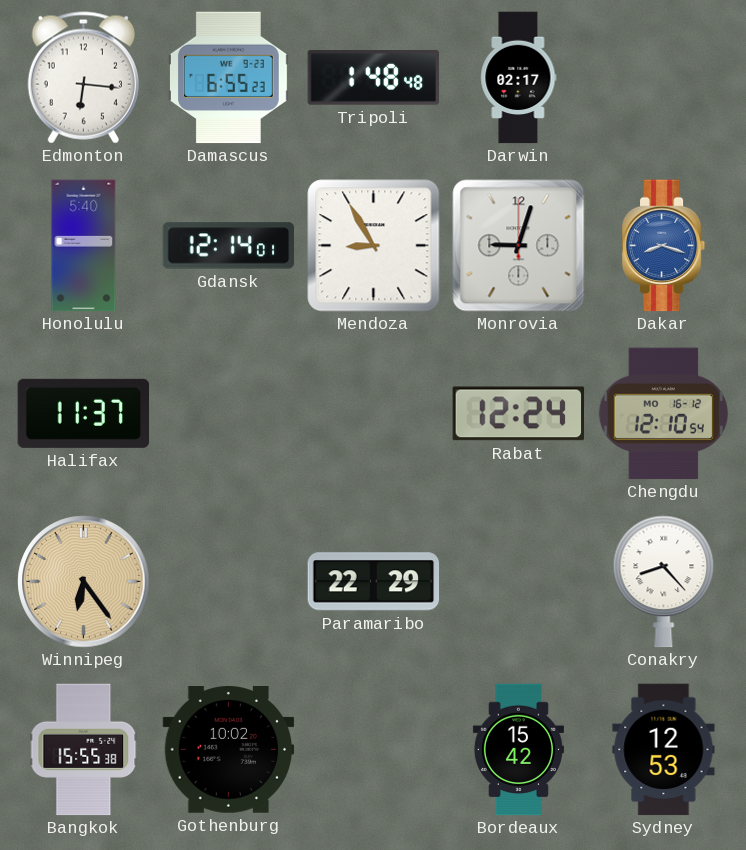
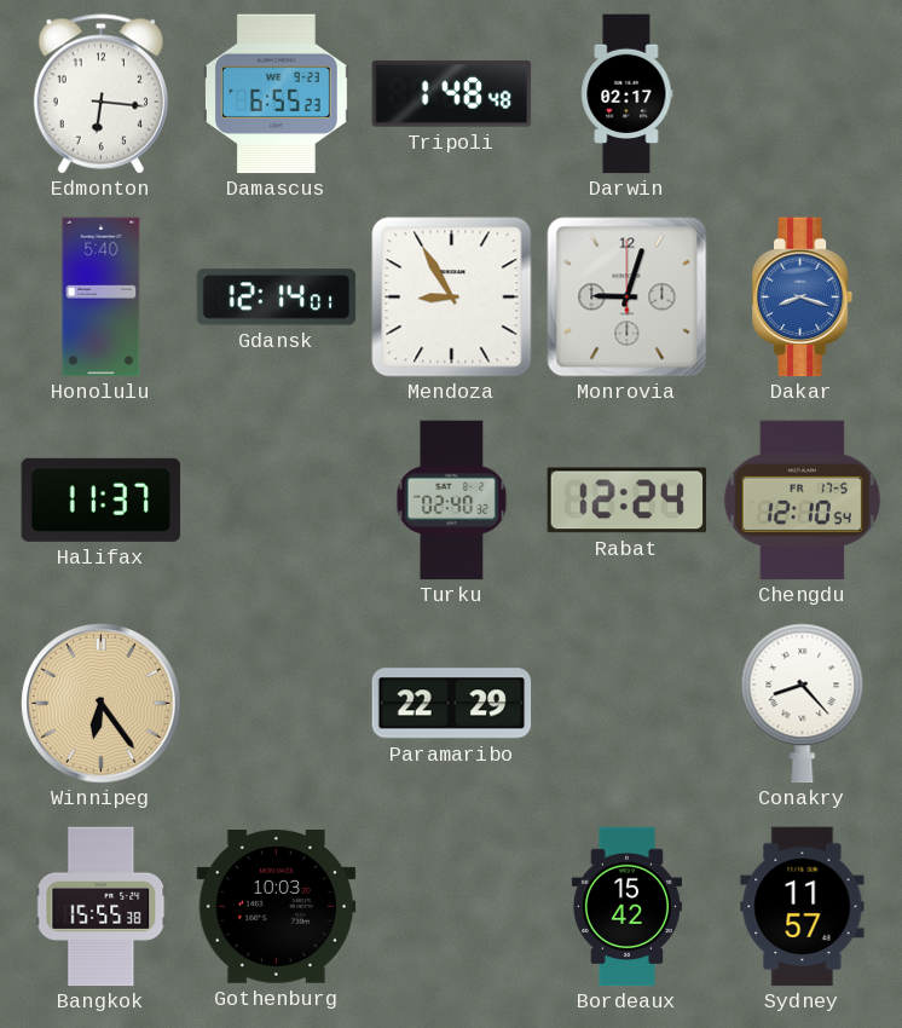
Turku: none -> 02:40 (452, 501)
Chengdu date: MO 16-12 -> FR 17-5 (802, 501)
Gothenburg: 10:02 -> 10:03 (277, 907)
Sydney: 12:53 -> 11:57 (803, 907)
